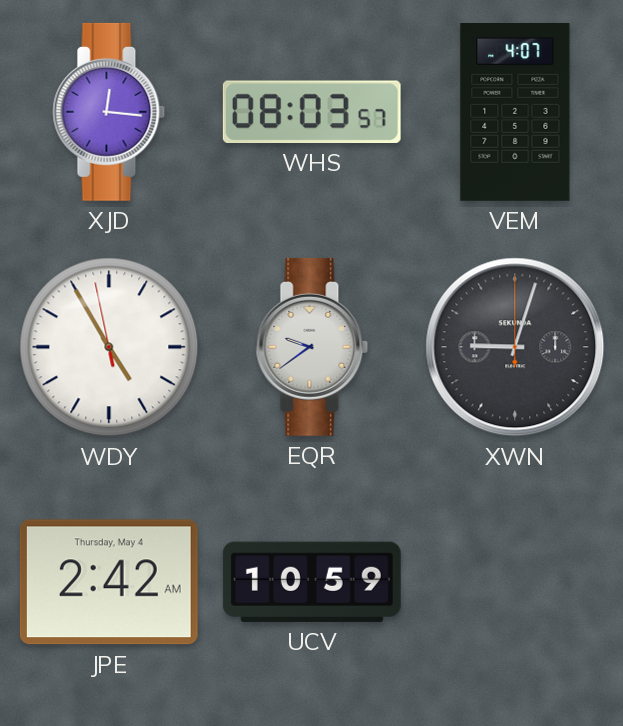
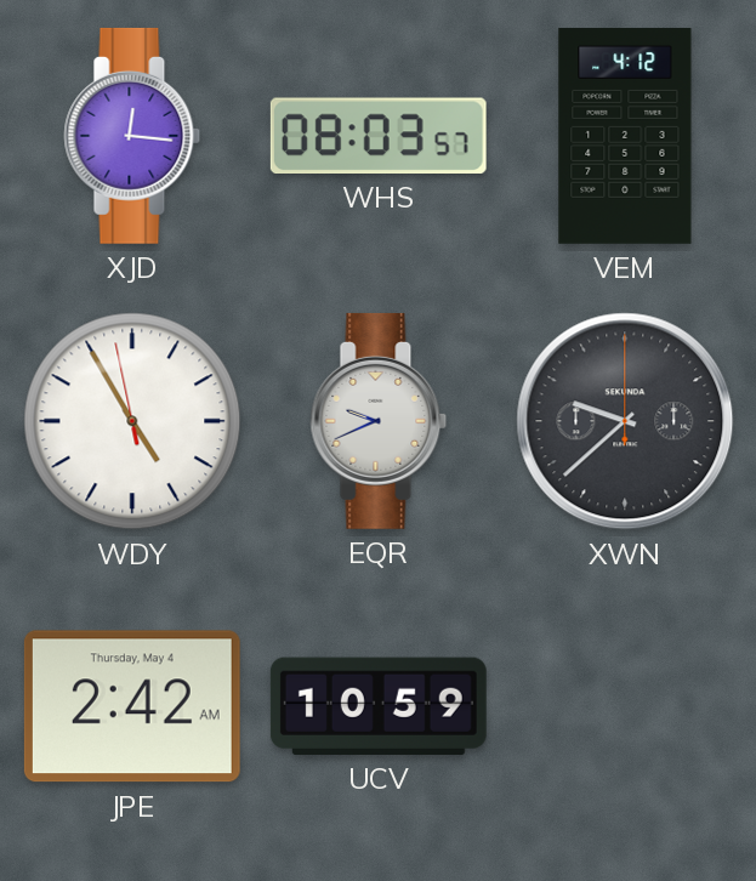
VEM: 4:07 -> 4:12 (625, 137)
EQR: 9:39 -> 9:41 (379, 421)
XWN: 9:03 -> 9:38 (625, 421)
